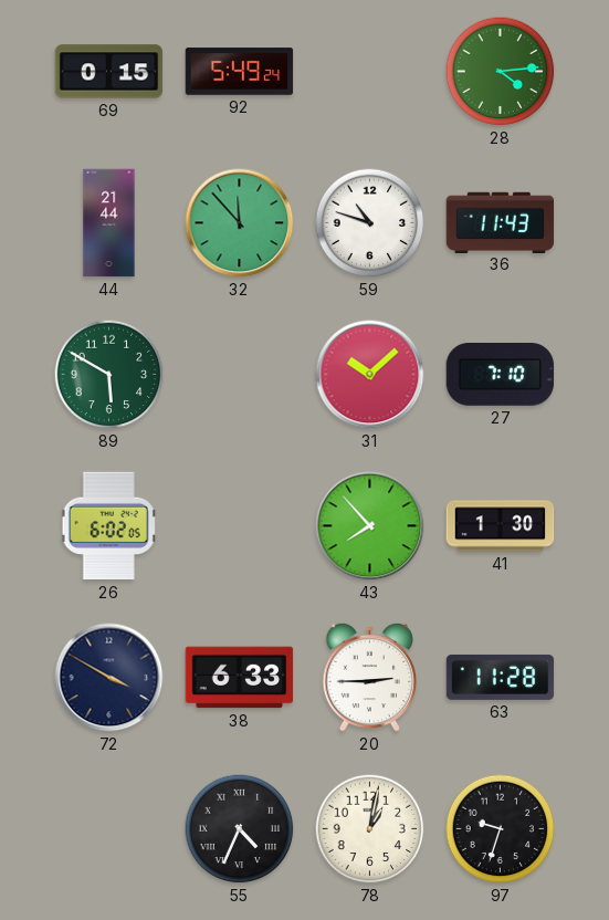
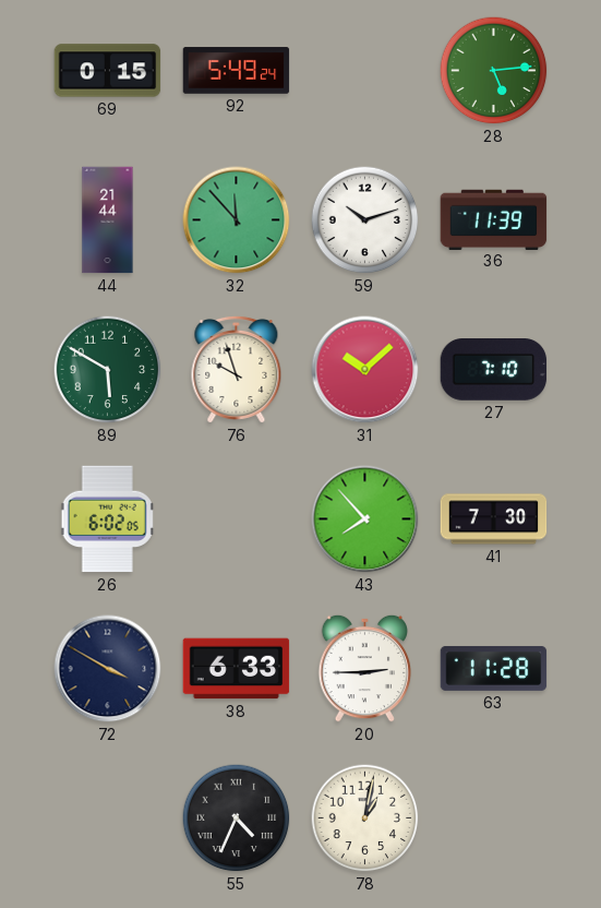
28: 4:14 -> 5:14 (494, 71)
59: 10:48 -> 10:12 (365, 220)
36: 11:43 -> 11:39 (494, 219)
76: none -> 9:57 (237, 369)
41: 1:30 -> 7:30 (494, 519)
97: 9:33 -> none (501, 829)
